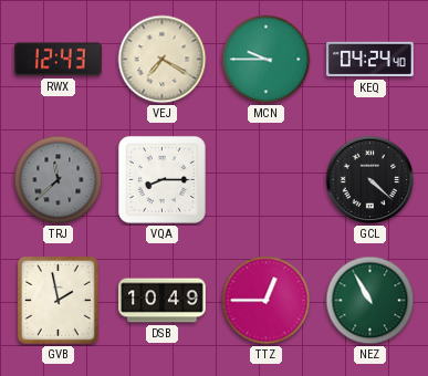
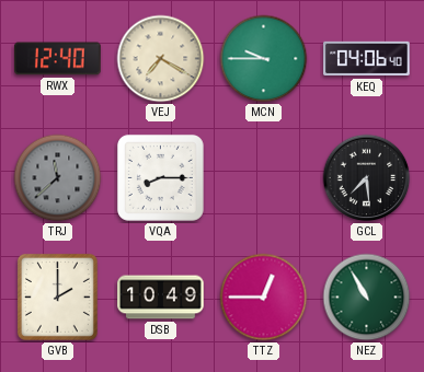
RWX: 12:43 -> 12:40 (58, 59)
KEQ: 04:24 -> 04:06 (367, 59)
GCL: 4:22 -> 7:29 (367, 178)
GVB: 1:58 -> 2:00 (57, 297)
